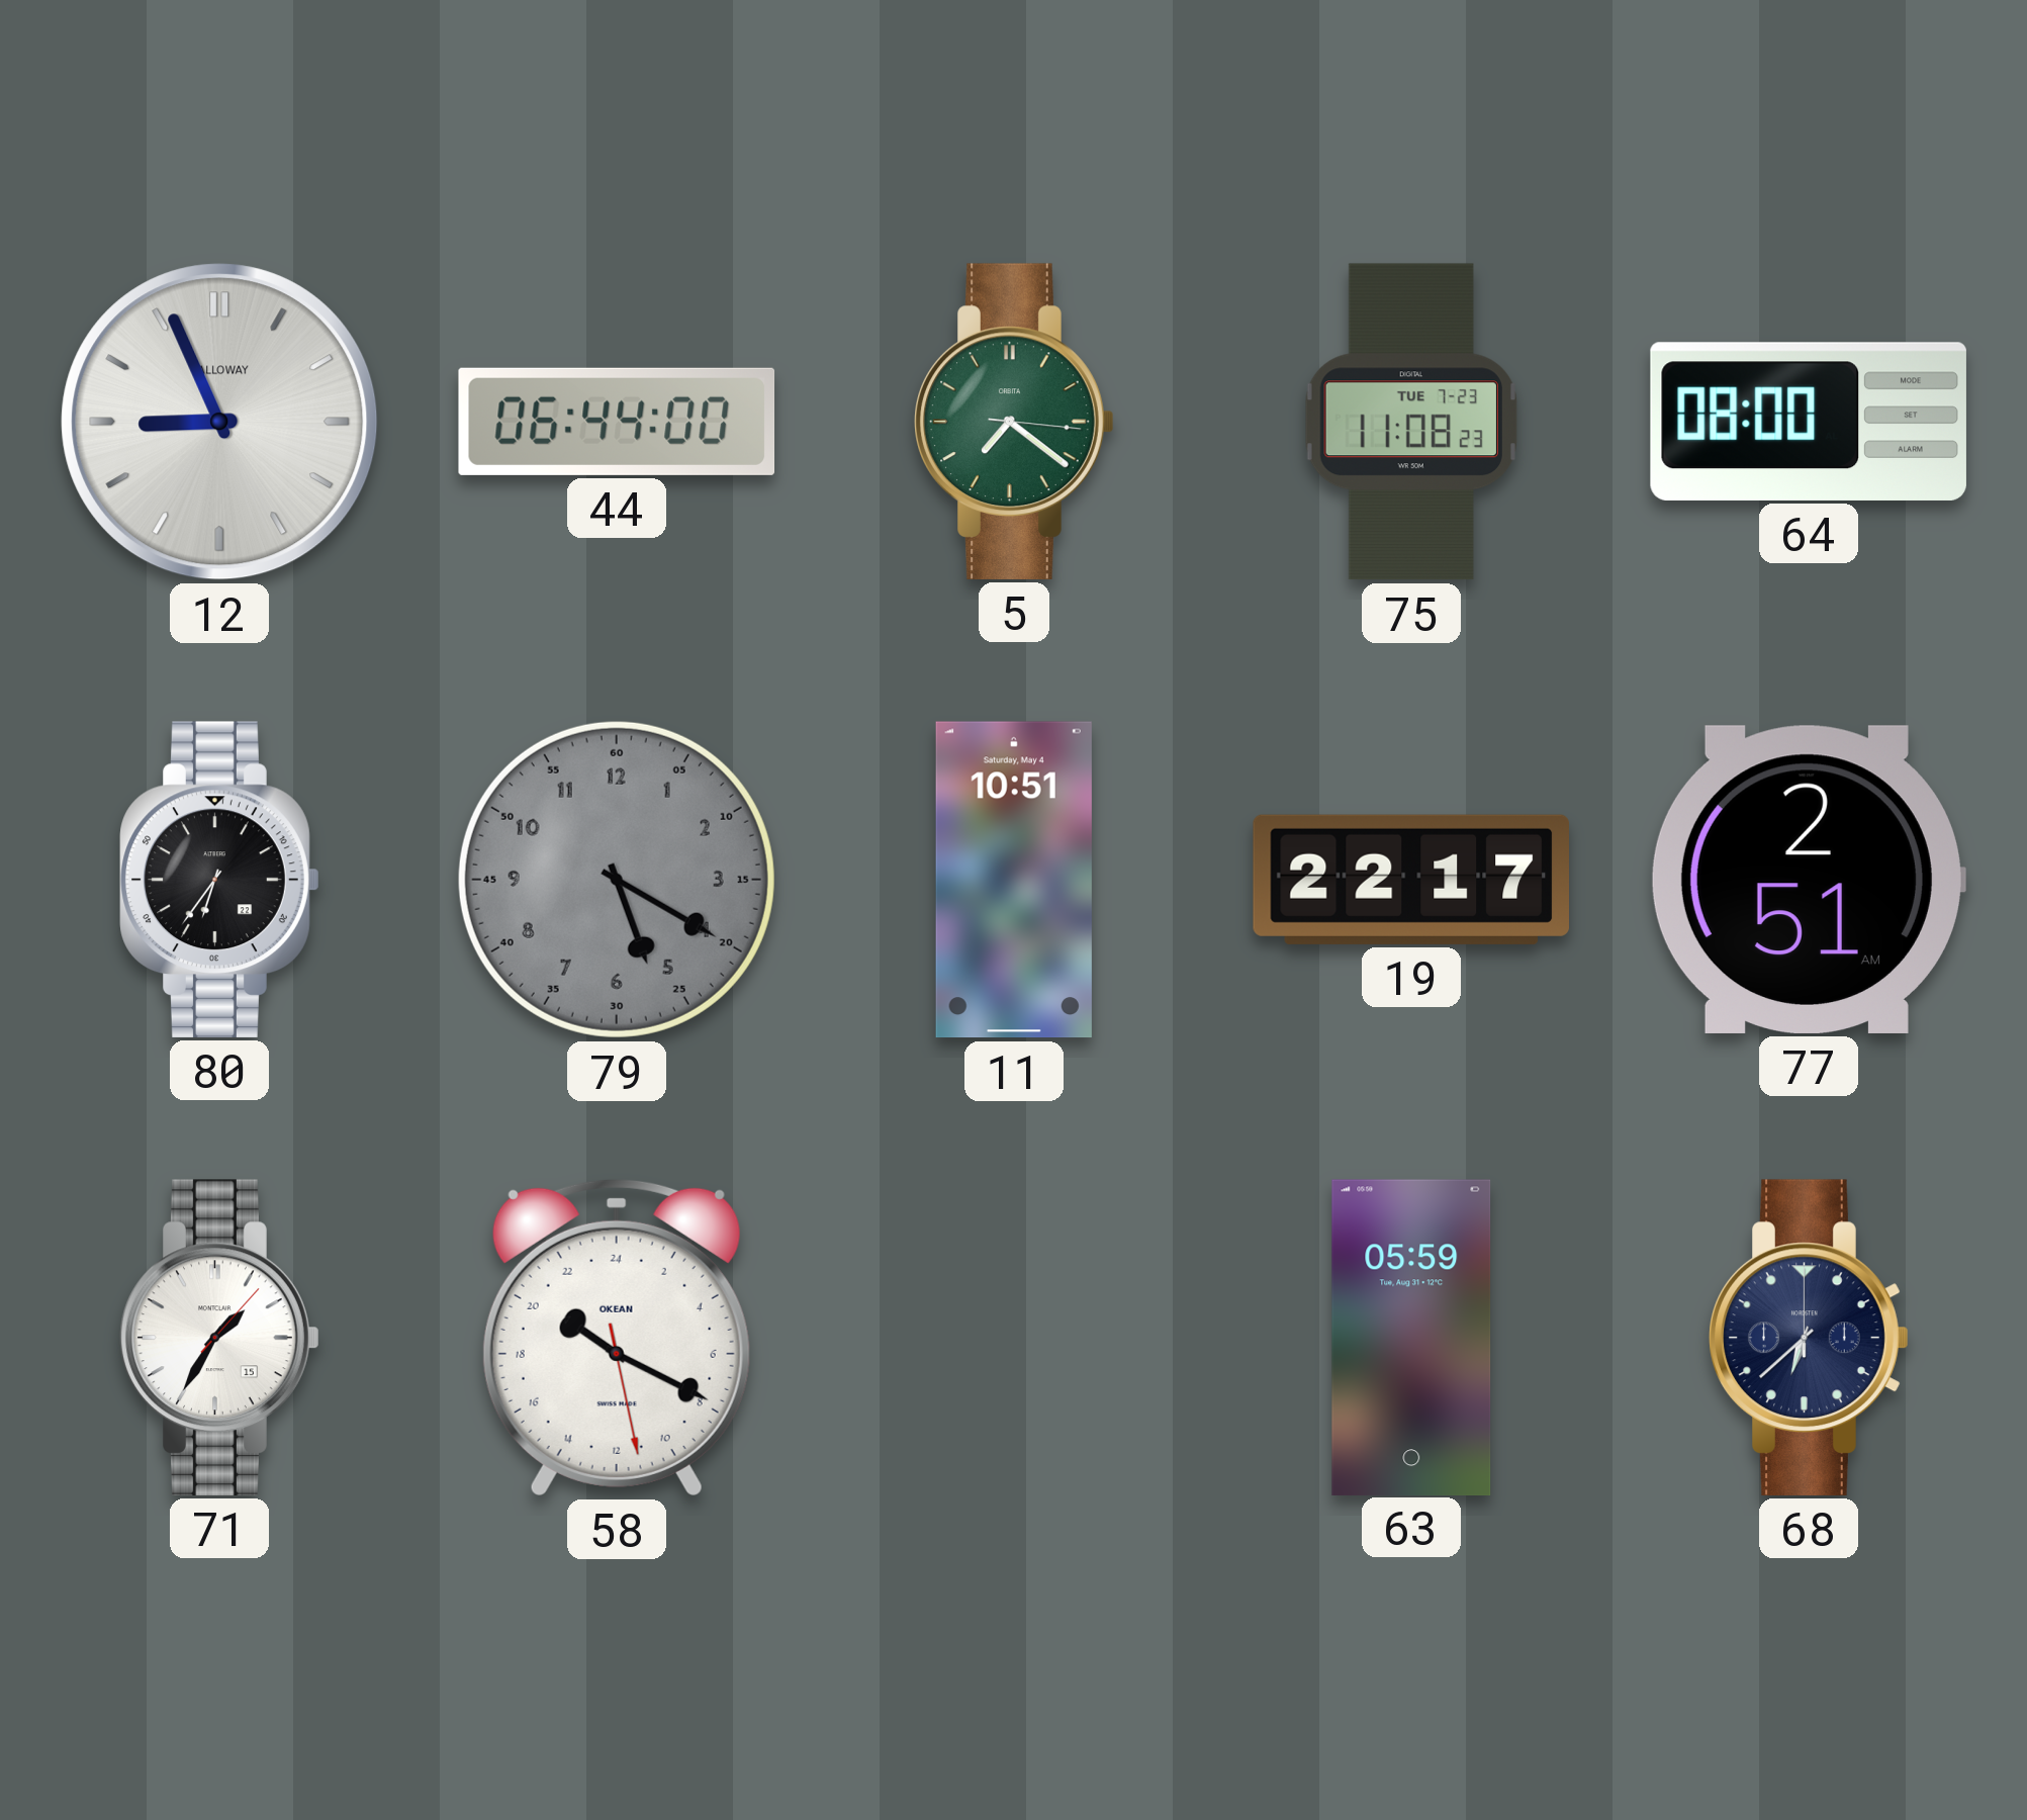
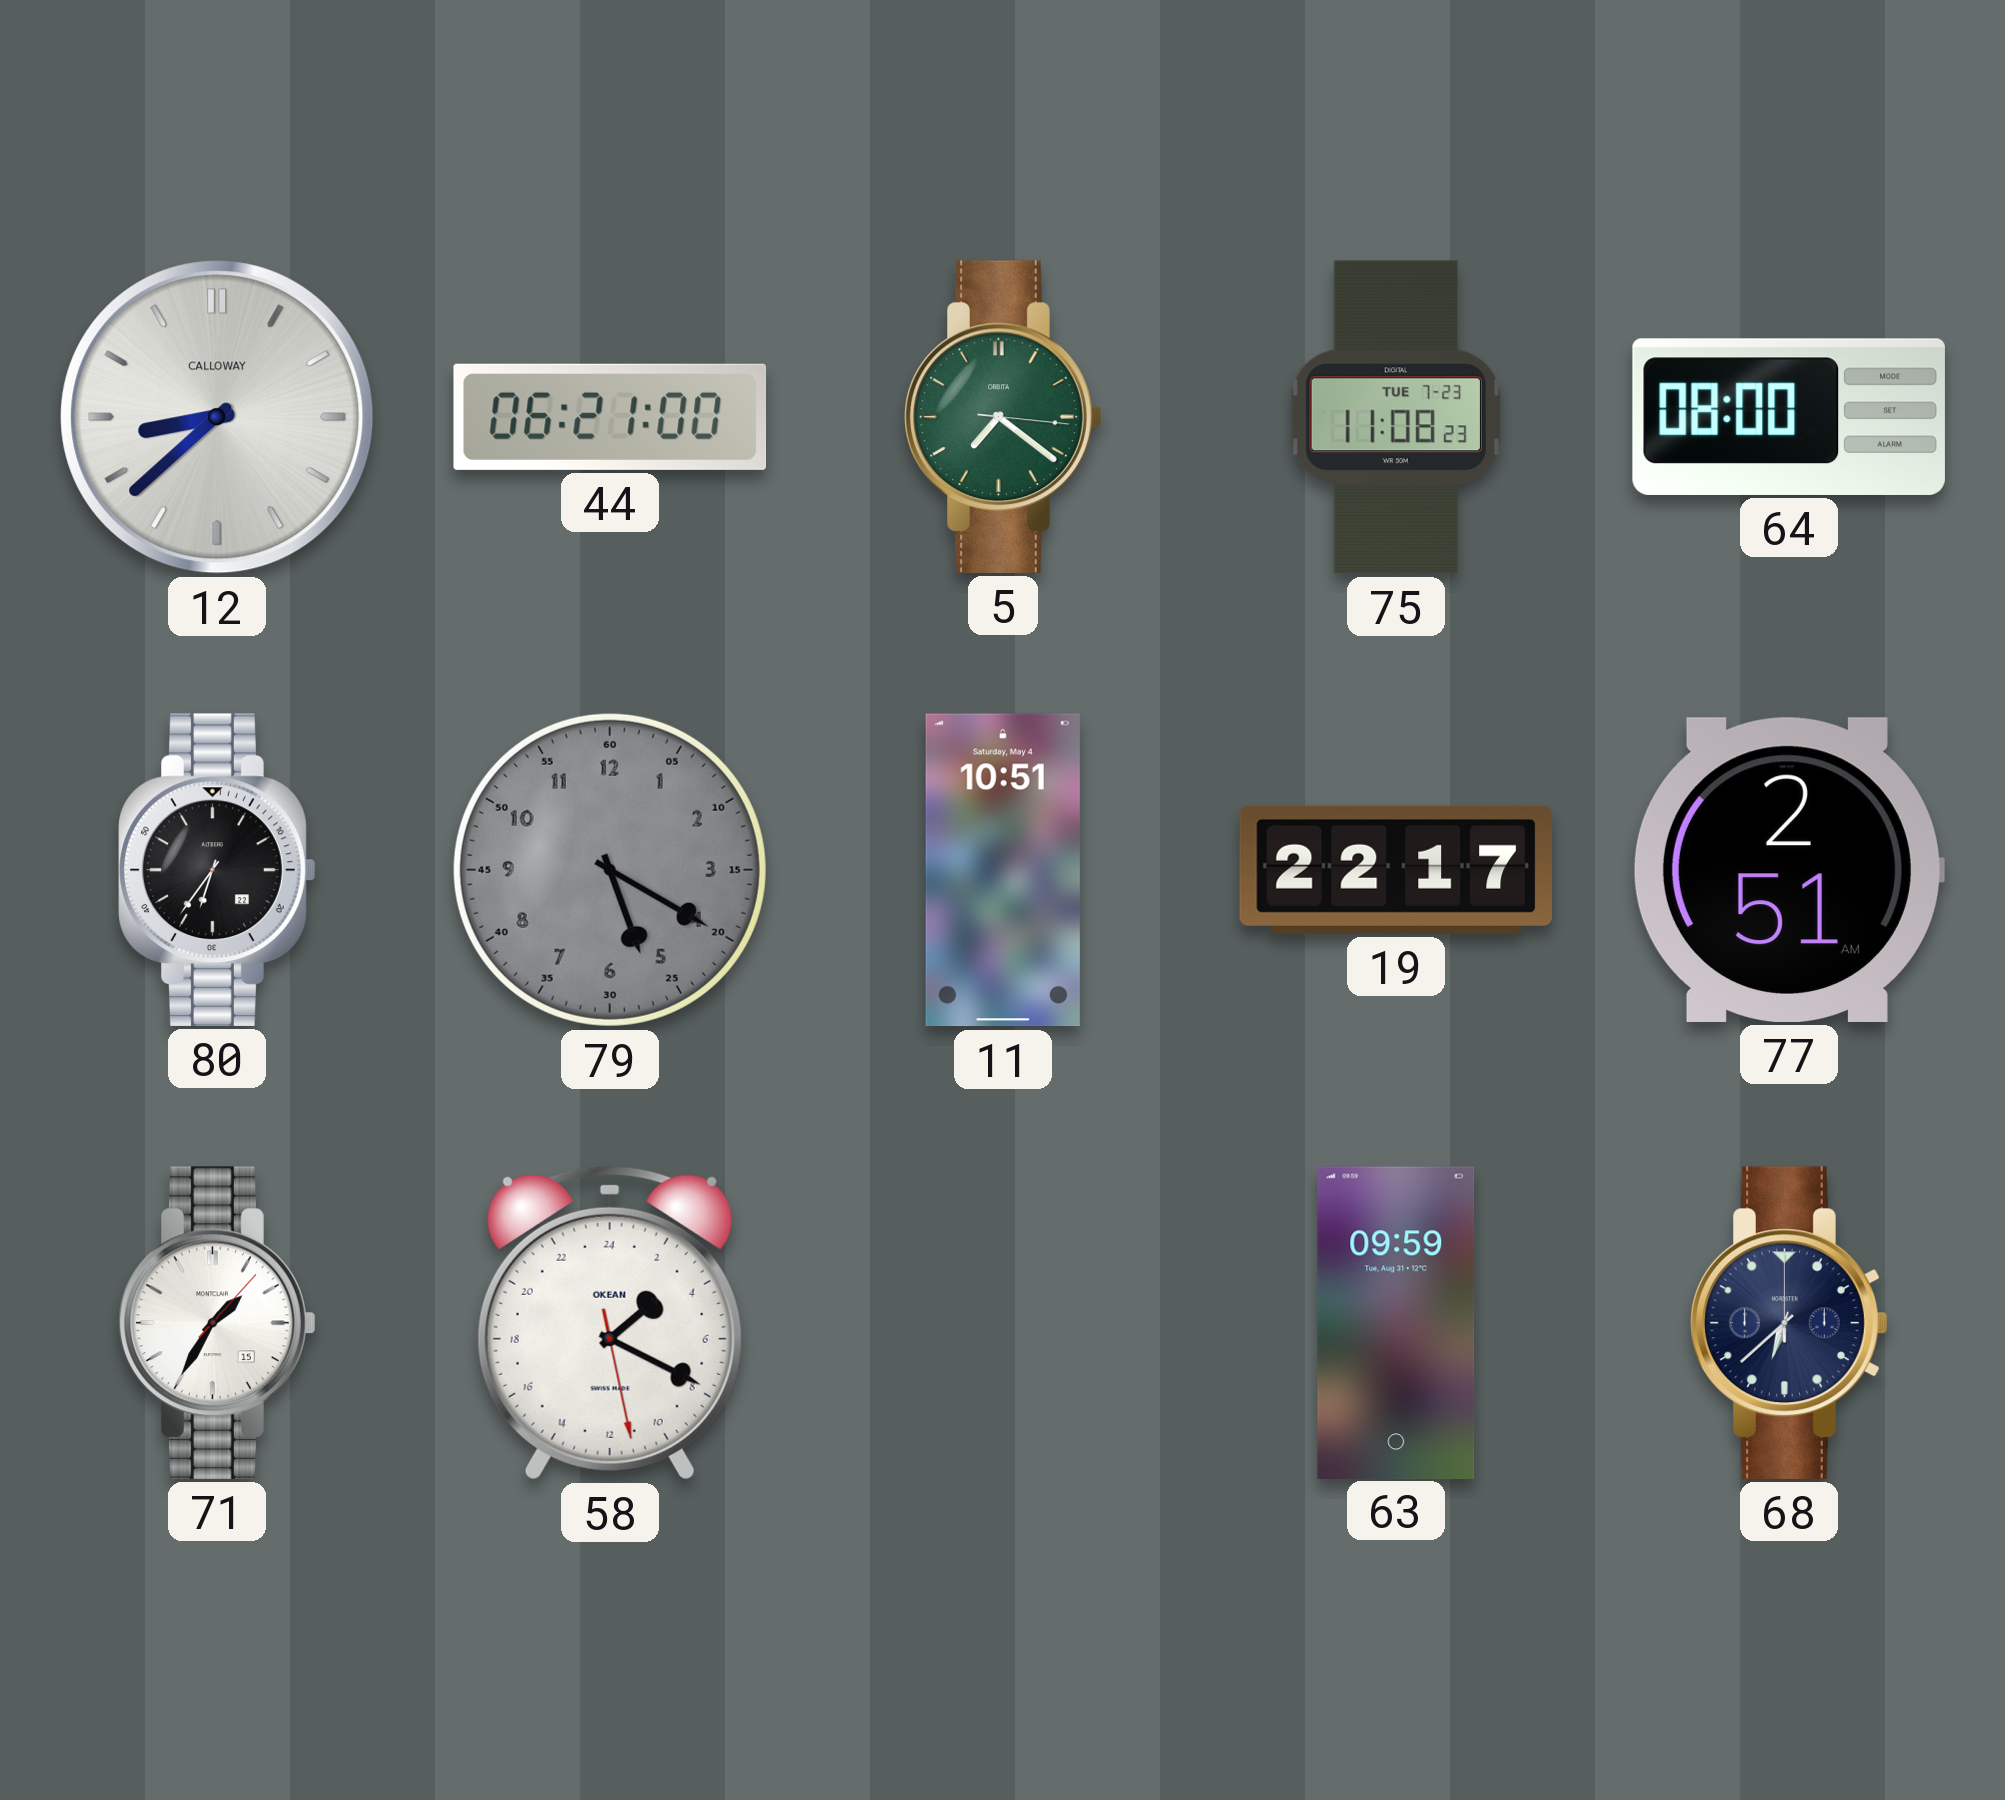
12: 8:56 -> 8:38 (217, 417)
44: 06:44 -> 06:21 (610, 417)
58: 20:19 -> 3:19 (610, 1323)
63: 05:59 -> 09:59 (1396, 1322)
